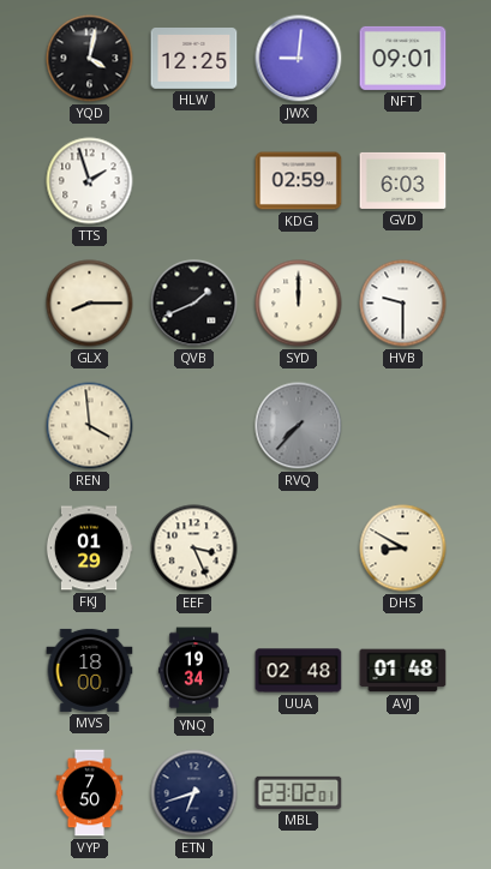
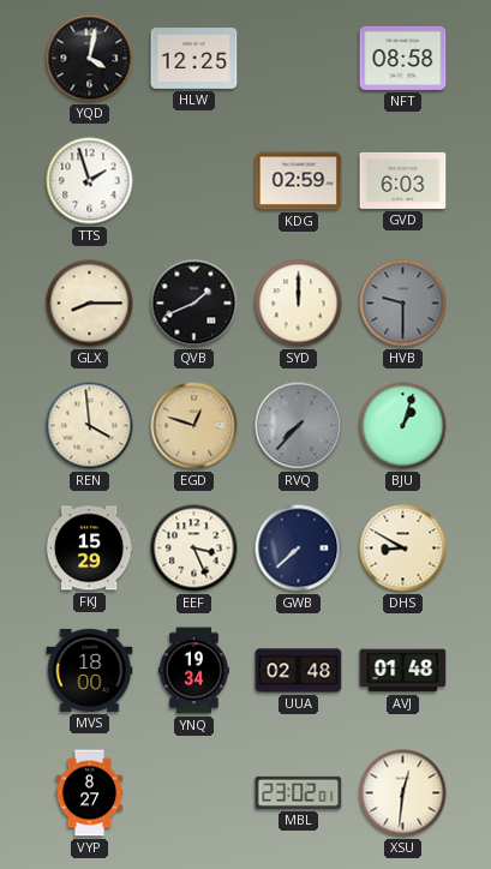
JWX: 9:01 -> none (299, 59)
NFT: 09:01 -> 08:58 (403, 58)
HVB dial: white -> grey (403, 304)
EGD: none -> 12:48 (194, 426)
BJU: none -> 1:03 (403, 426)
FKJ: 01:29 -> 15:29 (89, 549)
GWB: none -> 7:38 (299, 549)
VYP: 7:50 -> 8:27 (90, 793)
ETN: 6:42 -> none (194, 793)
XSU: none -> 12:31 (403, 793)
